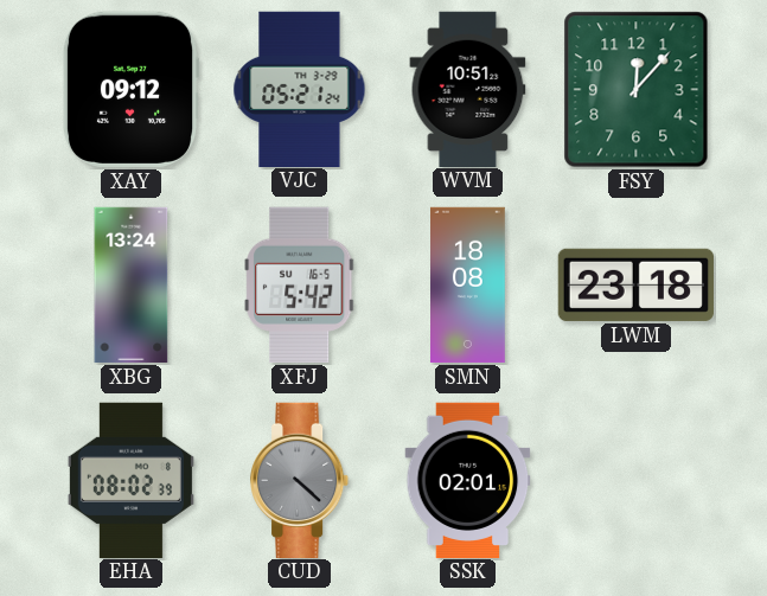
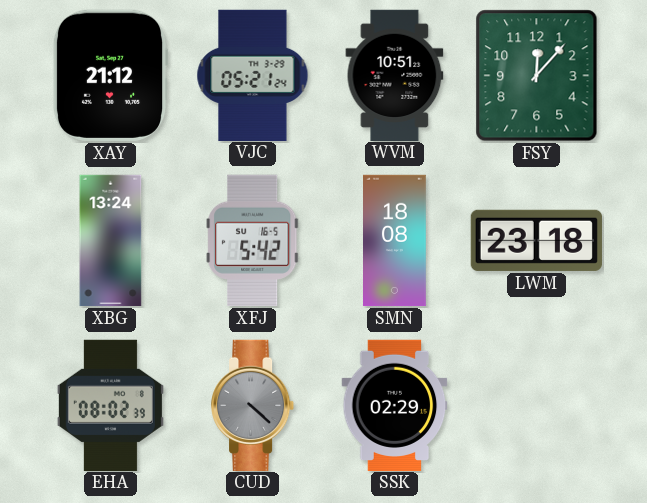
XAY: 09:12 -> 21:12 (110, 75)
SSK: 02:01 -> 02:29 (395, 405)
